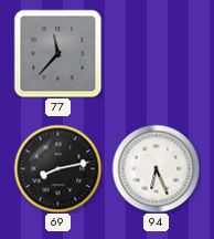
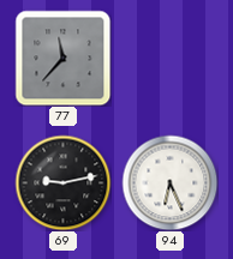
69: 8:13 -> 9:13 (62, 182)
